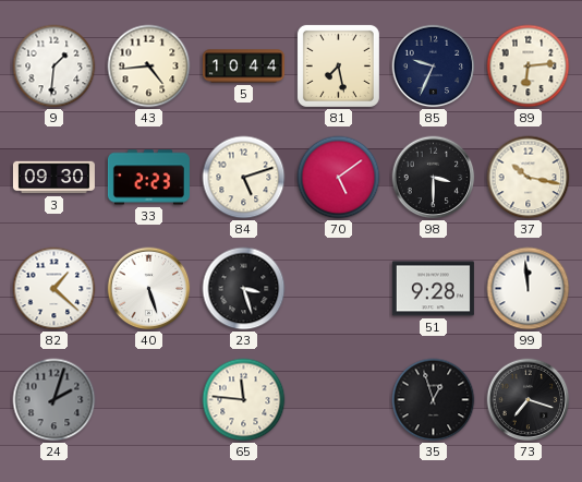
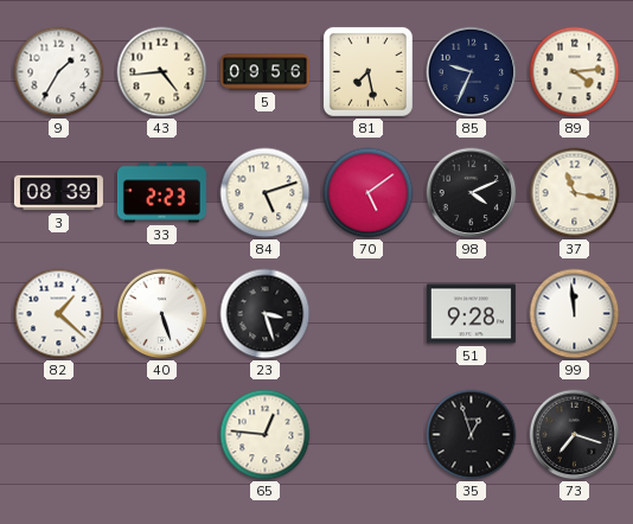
9: 1:31 -> 1:35 (59, 72)
5: 10:44 -> 09:56 (264, 72)
89: 6:14 -> 4:14 (575, 72)
3: 09:30 -> 08:39 (58, 193)
98: 3:30 -> 4:11 (472, 193)
37: 10:17 -> 11:17 (575, 193)
24: 2:03 -> none (54, 400)
65: 11:46 -> 12:46 (266, 435)
